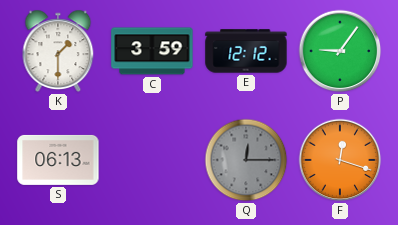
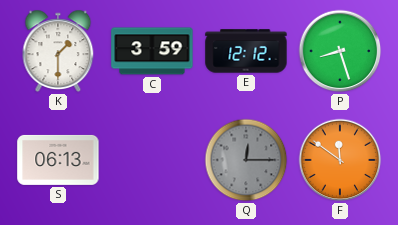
P: 9:06 -> 8:27 (340, 51)
F: 12:18 -> 11:51 (340, 160)
